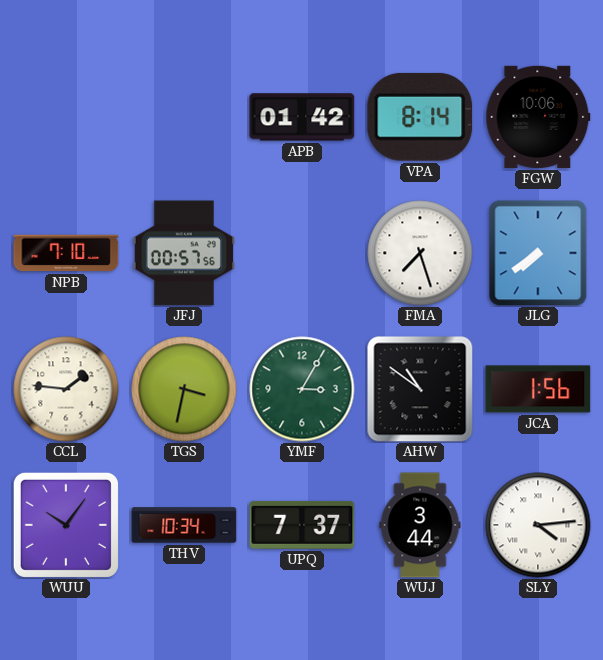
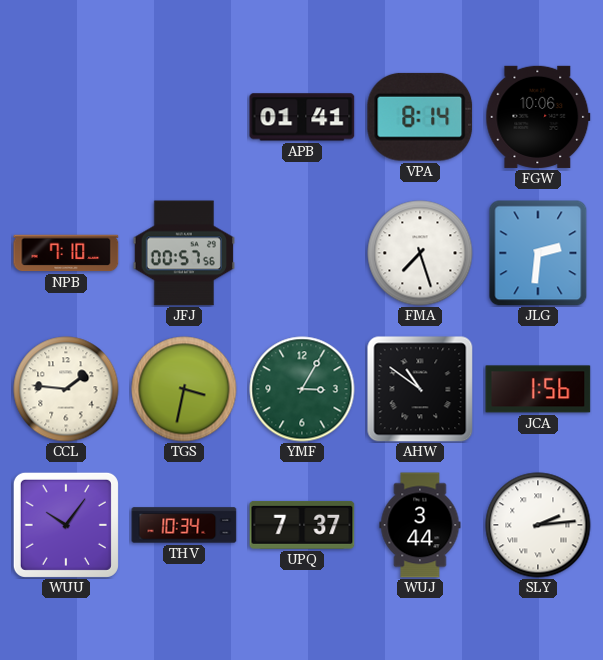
APB: 01:42 -> 01:41 (302, 117)
JLG: 7:39 -> 2:31 (538, 253)
SLY: 4:14 -> 2:14 (538, 525)
